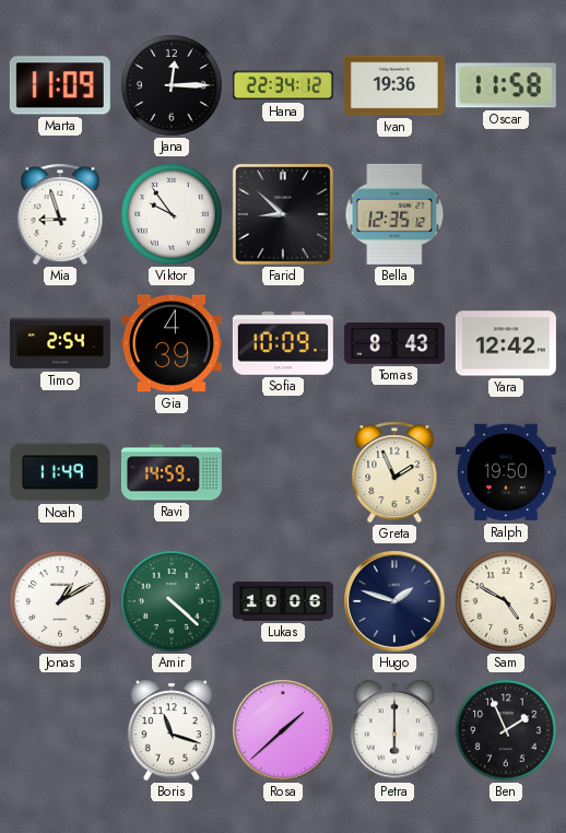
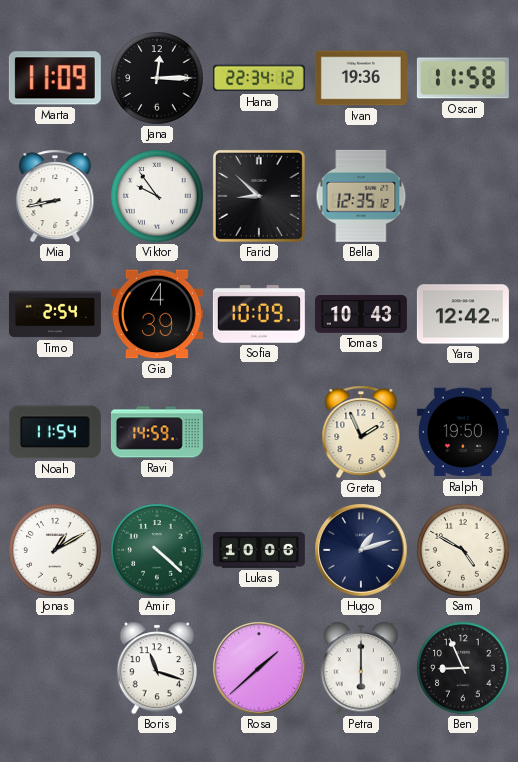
Mia: 8:57 -> 8:43 (55, 196)
Tomas: 8:43 -> 10:43 (361, 314)
Noah: 11:49 -> 11:54 (55, 432)
Hugo: 1:48 -> 1:12 (361, 550)
Ben: 1:56 -> 8:56 (463, 668)
